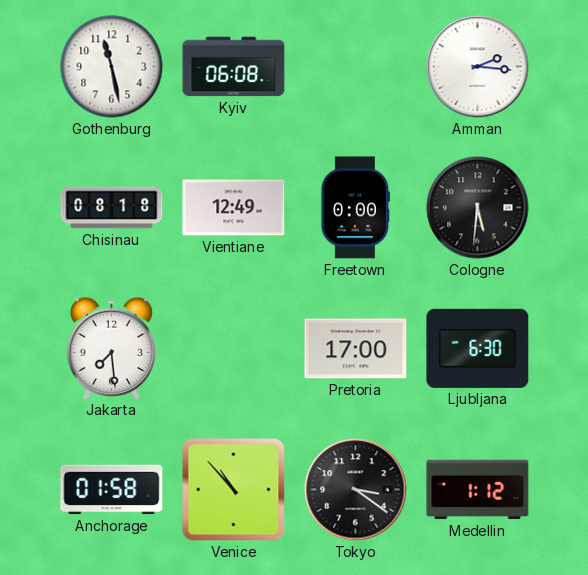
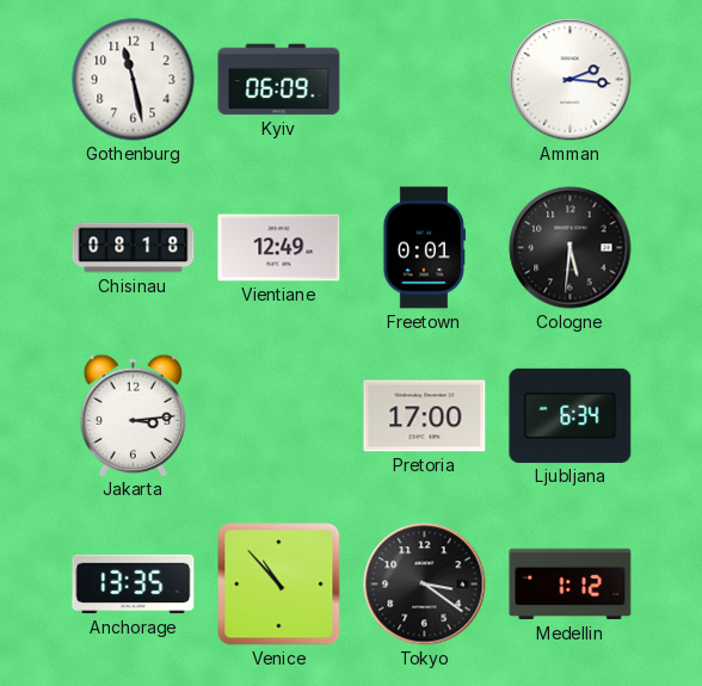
Kyiv: 06:08 -> 06:09 (279, 80)
Freetown: 0:00 -> 0:01 (424, 248)
Jakarta: 7:29 -> 3:14 (133, 415)
Ljubljana: 6:30 -> 6:34 (571, 415)
Anchorage: 01:58 -> 13:35 (134, 585)
